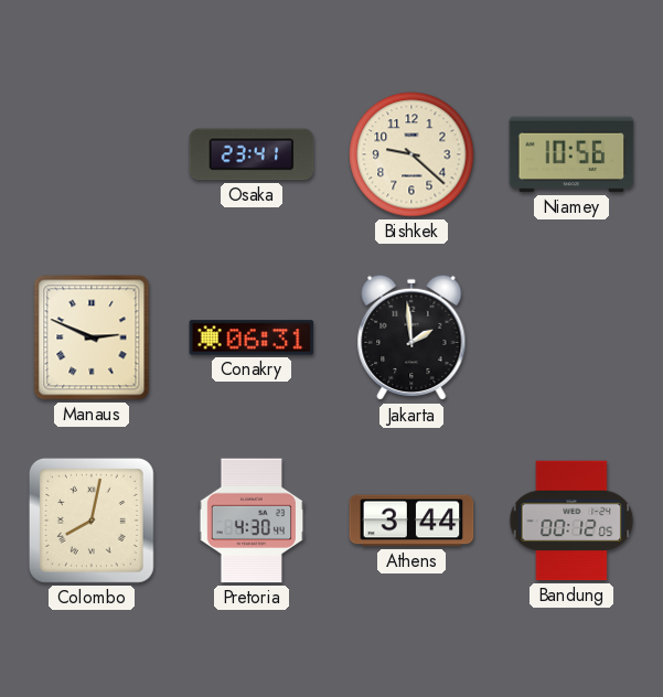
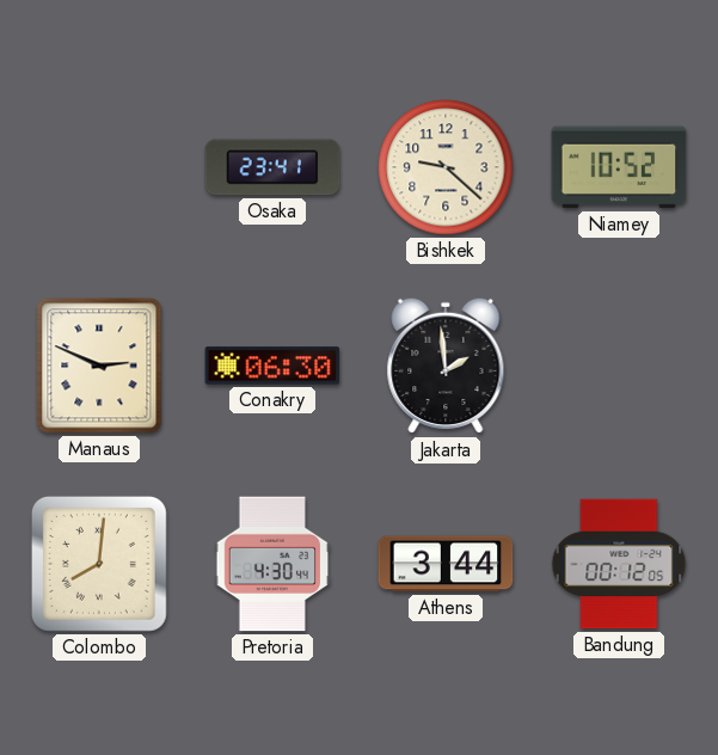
Niamey: 10:56 -> 10:52 (619, 167)
Conakry: 06:31 -> 06:30 (272, 366)
Colombo: 8:02 -> 8:01 (99, 564)
